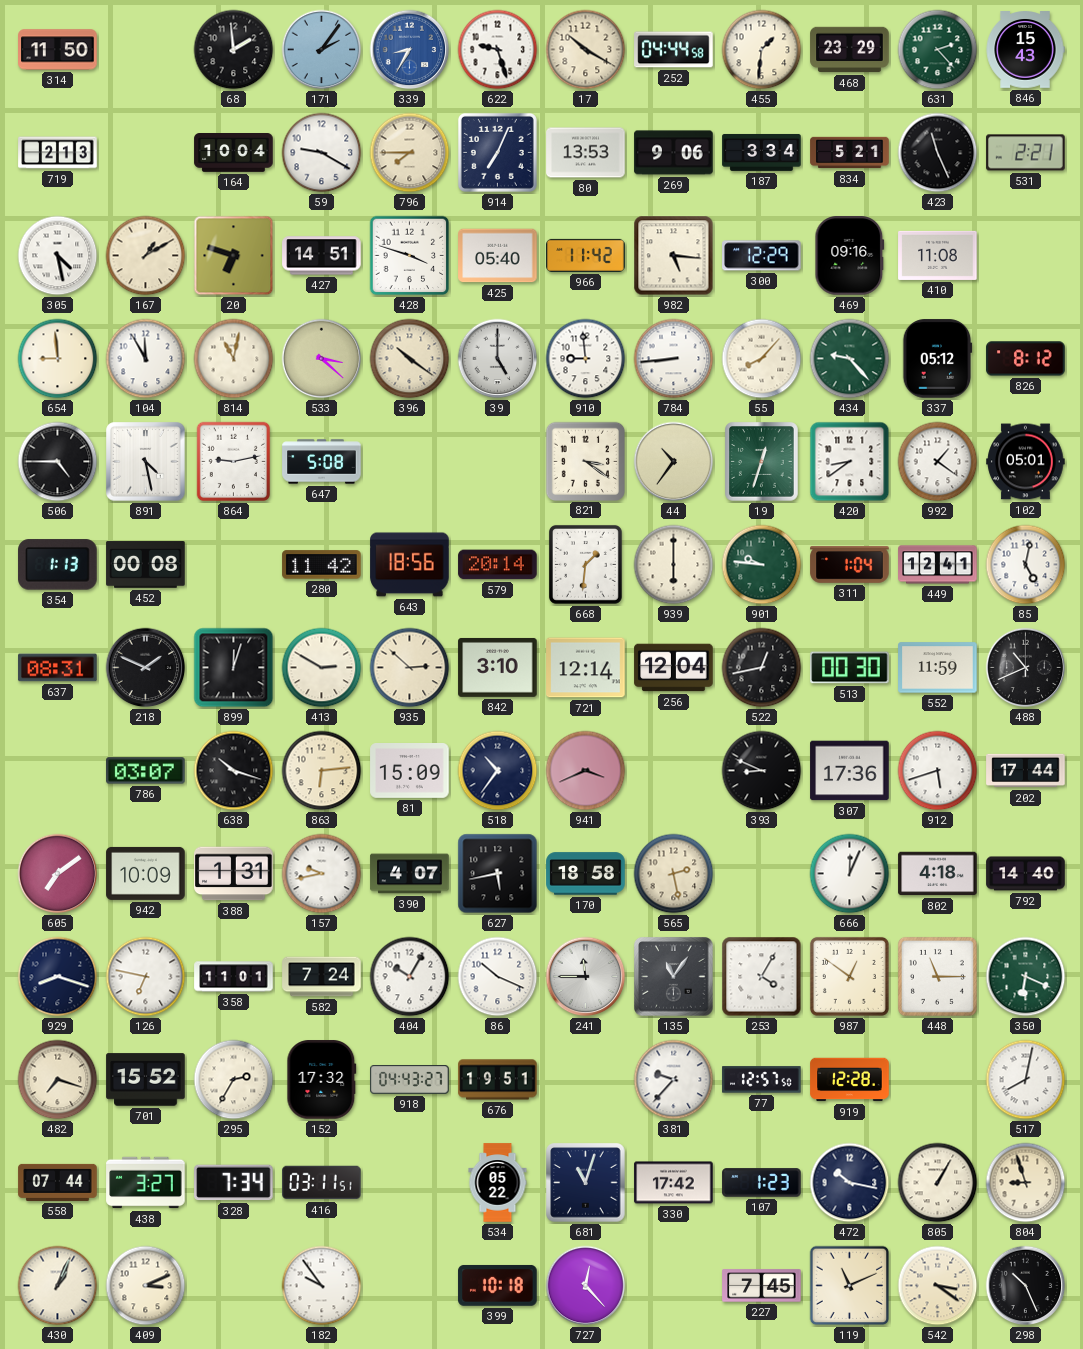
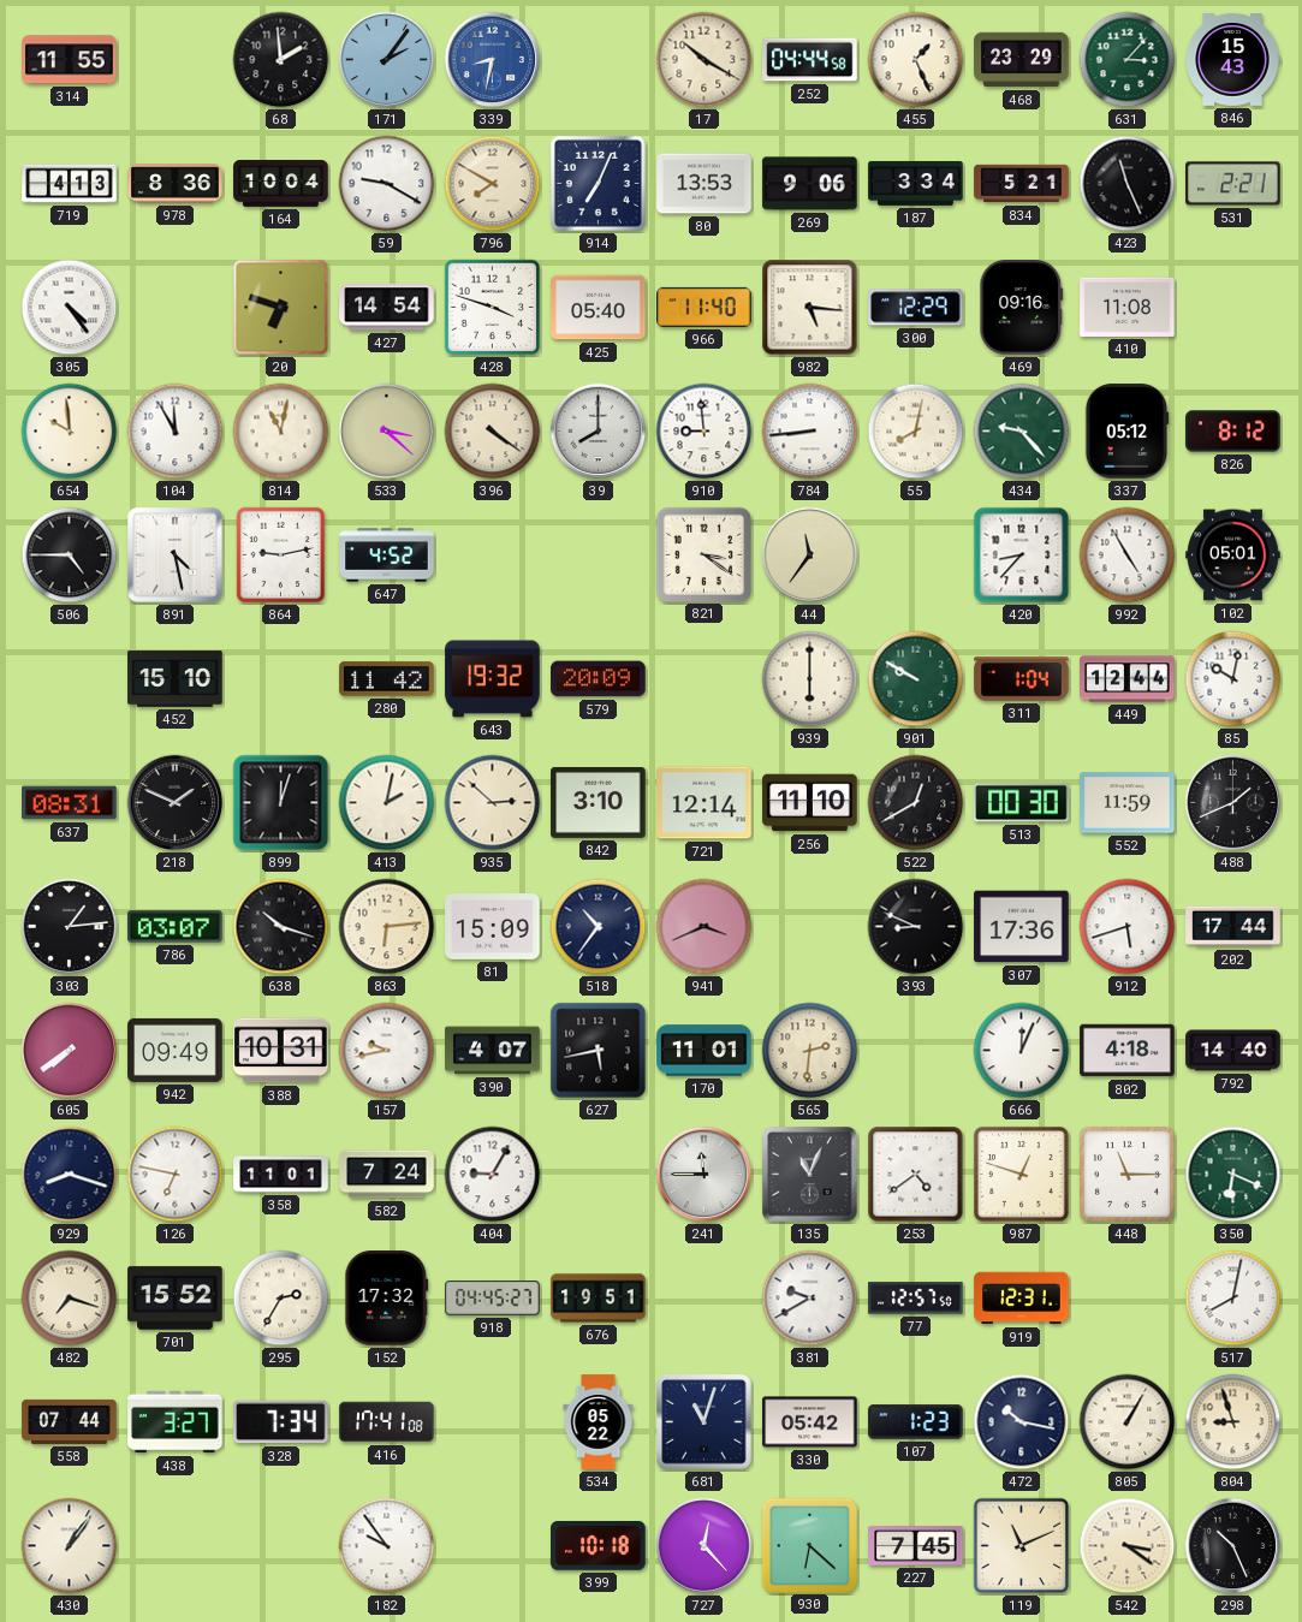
314: 11:50 -> 11:55 (70, 60)
339: 8:35 -> 8:32 (493, 60)
622: 9:27 -> none (498, 50)
455: 1:31 -> 1:26 (916, 60)
631: 2:23 -> 3:07 (1128, 60)
719: 2:13 -> 4:13 (70, 184)
978: none -> 8:36 (176, 184)
796: 7:45 -> 7:50 (493, 184)
305: 4:28 -> 4:24 (70, 308)
167: 1:10 -> none (146, 256)
427: 14:51 -> 14:54 (387, 308)
966: 11:42 -> 11:40 (704, 307)
654: 8:59 -> 9:59 (70, 432)
396: 10:21 -> 4:21 (493, 432)
39: 5:00 -> 8:00 (599, 432)
55: 8:07 -> 8:02 (916, 432)
647: 5:08 -> 4:52 (387, 555)
44: 10:36 -> 11:36 (810, 555)
19: 12:33 -> none (762, 462)
420: 8:39 -> 8:37 (1022, 555)
992: 1:21 -> 4:55 (1128, 555)
354: 1:13 -> none (58, 565)
452: 00:08 -> 15:10 (176, 679)
643: 18:56 -> 19:32 (493, 679)
579: 20:14 -> 20:09 (599, 679)
668: 1:31 -> none (585, 564)
901: 9:46 -> 9:50 (916, 679)
449: 12:41 -> 12:44 (1128, 679)
85: 5:02 -> 10:02 (1233, 679)
413: 2:50 -> 2:02 (387, 803)
256: 12:04 -> 11:10 (810, 803)
522: 12:43 -> 12:40 (916, 803)
488: 10:41 -> 1:41 (1233, 803)
303: none -> 1:14 (70, 927)
605: 7:09 -> 7:39 (70, 1051)
942: 10:09 -> 09:49 (176, 1050)
388: 1:31 -> 10:31 (281, 1051)
170: 18:58 -> 11:01 (704, 1051)
565: 2:28 -> 2:31 (810, 1051)
404: 10:05 -> 9:05 (493, 1175)
86: 10:19 -> none (498, 977)
135: 11:06 -> 11:04 (810, 1175)
253: 4:05 -> 4:39 (916, 1175)
987: 12:51 -> 12:48 (1021, 1174)
918: 04:43 -> 04:45 (493, 1299)
381: 9:37 -> 9:40 (810, 1299)
919: 12:28 -> 12:31 (1022, 1299)
416: 03:11 -> 17:41 (387, 1422)
330: 17:42 -> 05:42 (810, 1422)
430: 1:04 -> 1:06 (70, 1546)
409: 3:11 -> none (146, 1286)
930: none -> 6:22 (809, 1545)
